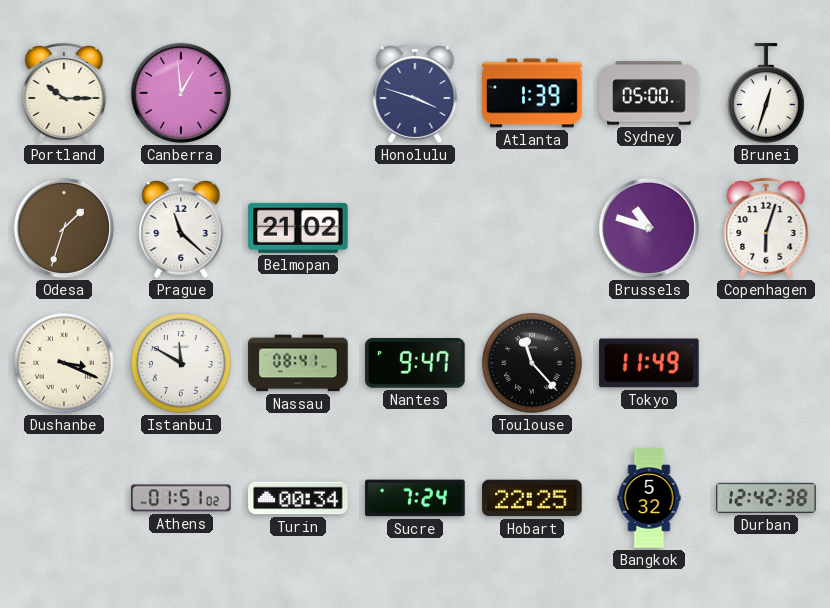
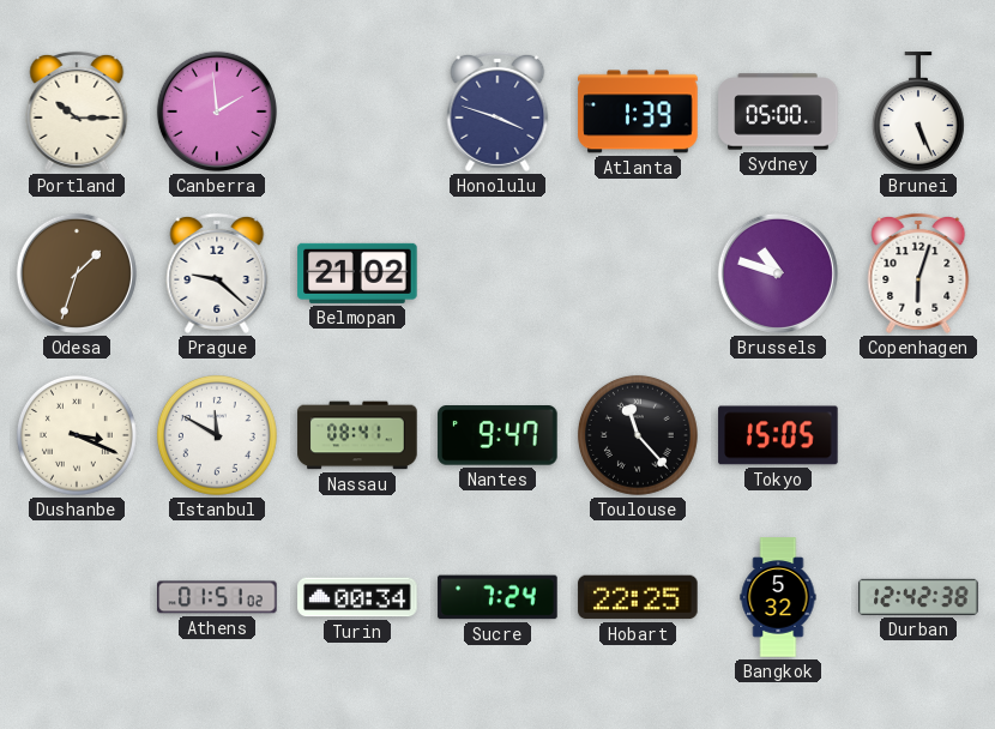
Canberra: 12:59 -> 1:59 (217, 112)
Brunei: 12:33 -> 5:26 (918, 112)
Prague: 11:22 -> 9:22 (217, 273)
Tokyo: 11:49 -> 15:05 (778, 435)
